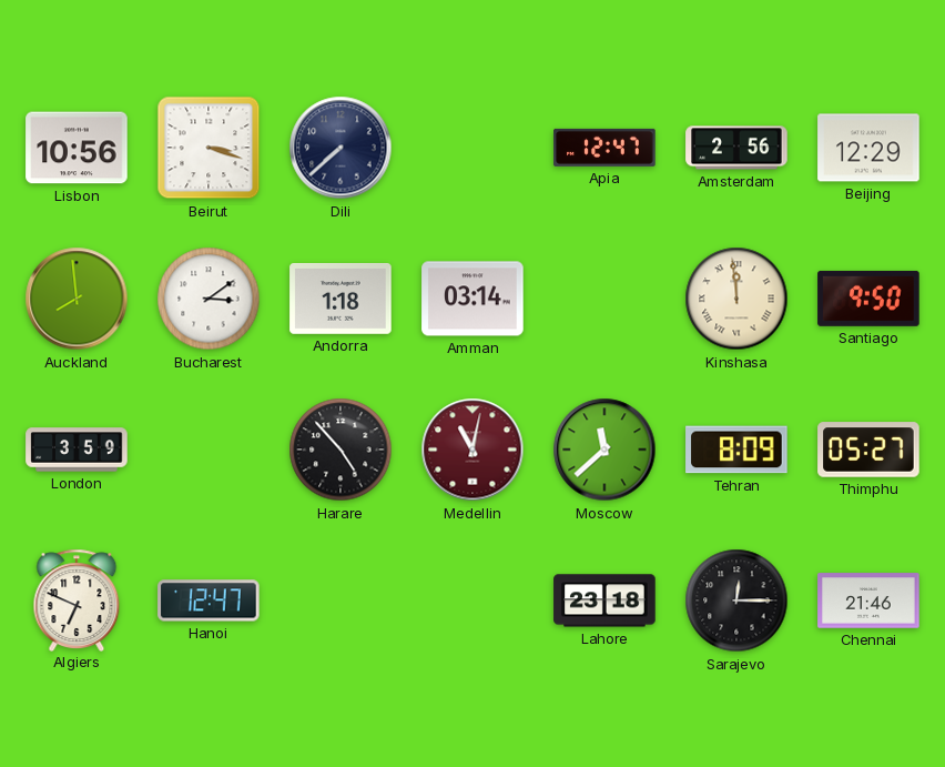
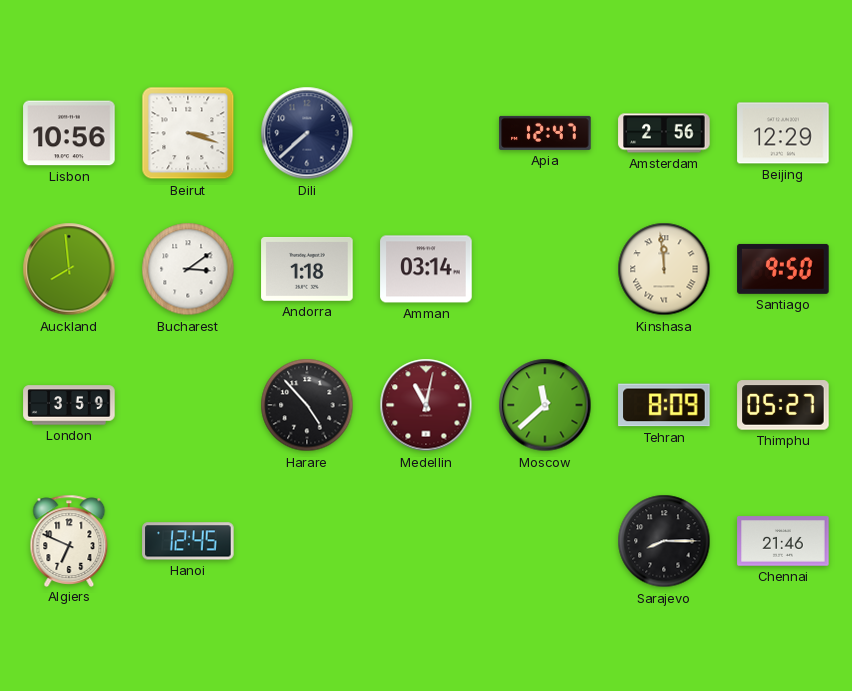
Hanoi: 12:47 -> 12:45 (188, 541)
Lahore: 23:18 -> none (604, 601)
Sarajevo: 12:15 -> 8:15 (664, 541)
